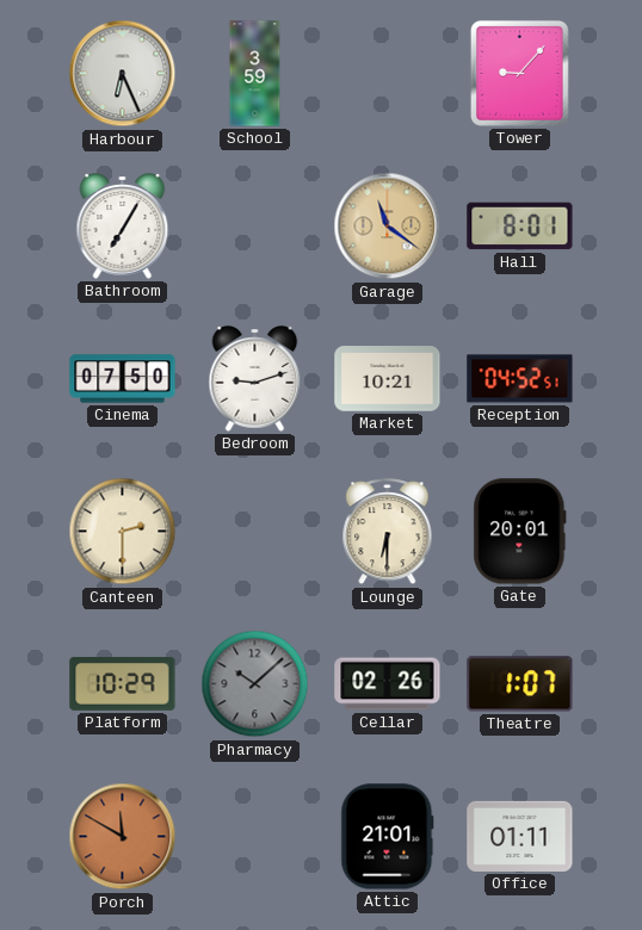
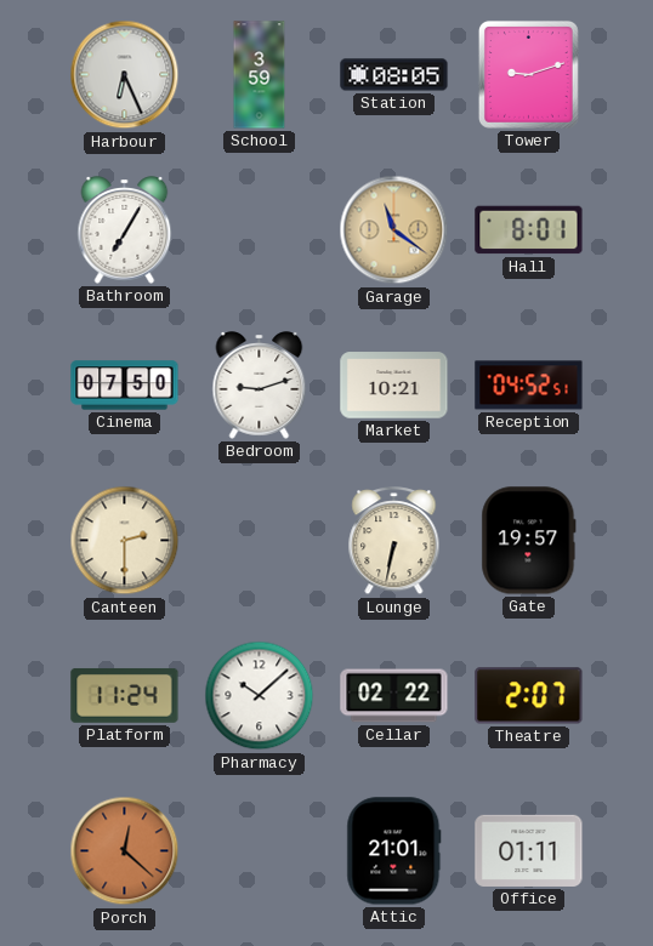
Station: none -> 08:05 (394, 75)
Tower: 9:07 -> 9:12 (528, 74)
Lounge: 6:30 -> 6:32 (394, 541)
Gate: 20:01 -> 19:57 (529, 541)
Platform: 10:29 -> 11:24 (125, 695)
Pharmacy dial: grey -> white (260, 696)
Cellar: 02:26 -> 02:22 (394, 696)
Theatre: 1:07 -> 2:07 (529, 696)
Porch: 11:50 -> 12:22 (125, 851)
